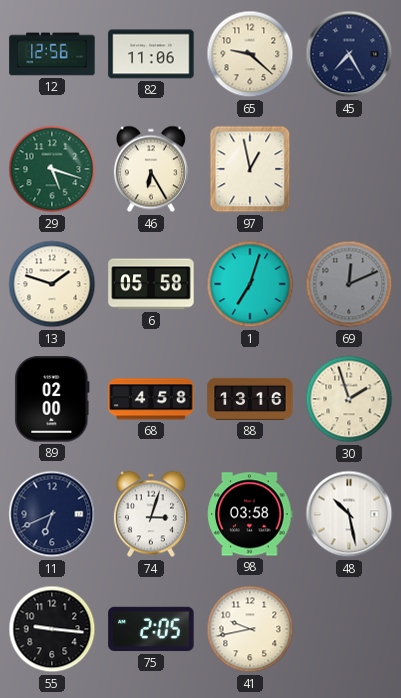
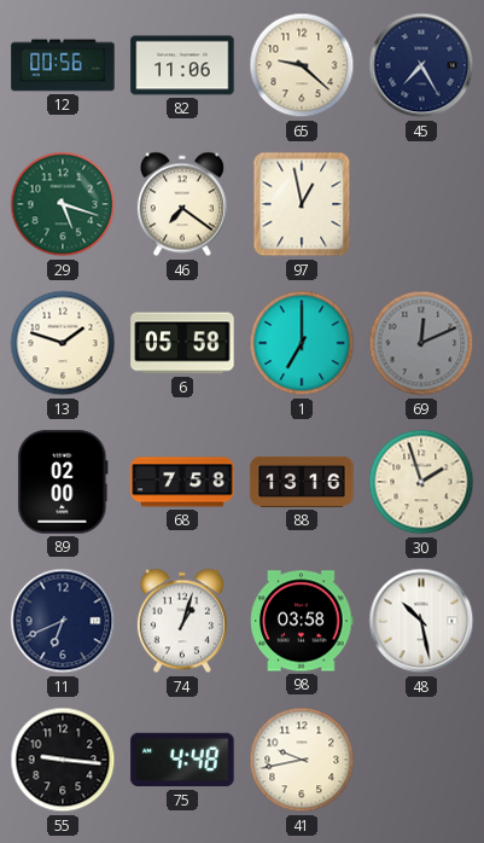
12: 12:56 -> 00:56 (63, 65)
46: 6:25 -> 7:21 (182, 204)
1: 7:03 -> 7:00 (302, 343)
68: 4:58 -> 7:58 (182, 482)
74: 3:03 -> 1:03 (182, 621)
75: 2:05 -> 4:48 (182, 760)
